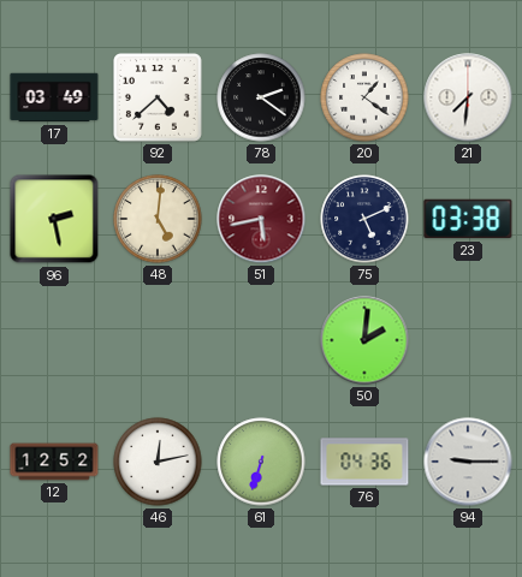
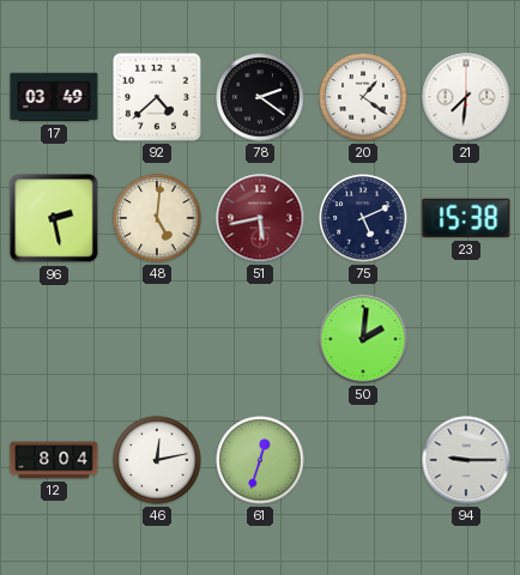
23: 03:38 -> 15:38 (466, 218)
12: 12:52 -> 8:04 (54, 460)
61: 6:33 -> 12:33 (260, 460)
76: 04:36 -> none (364, 462)
